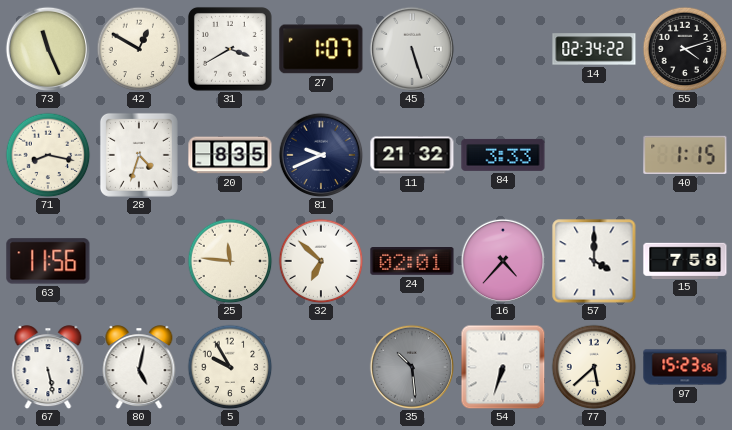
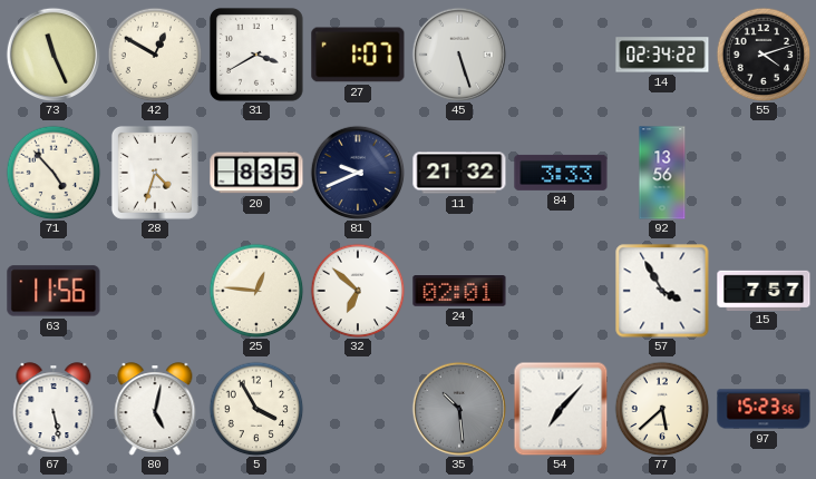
71: 8:17 -> 4:53 (54, 173)
92: none -> 13:56 (662, 173)
40: 1:15 -> none (685, 155)
25: 11:46 -> 12:46 (256, 291)
16: 4:37 -> none (503, 261)
57: 4:00 -> 3:55 (662, 291)
15: 7:58 -> 7:57 (764, 290)
5: 9:55 -> 3:55 (256, 409)
54: 6:33 -> 7:07 (561, 409)
